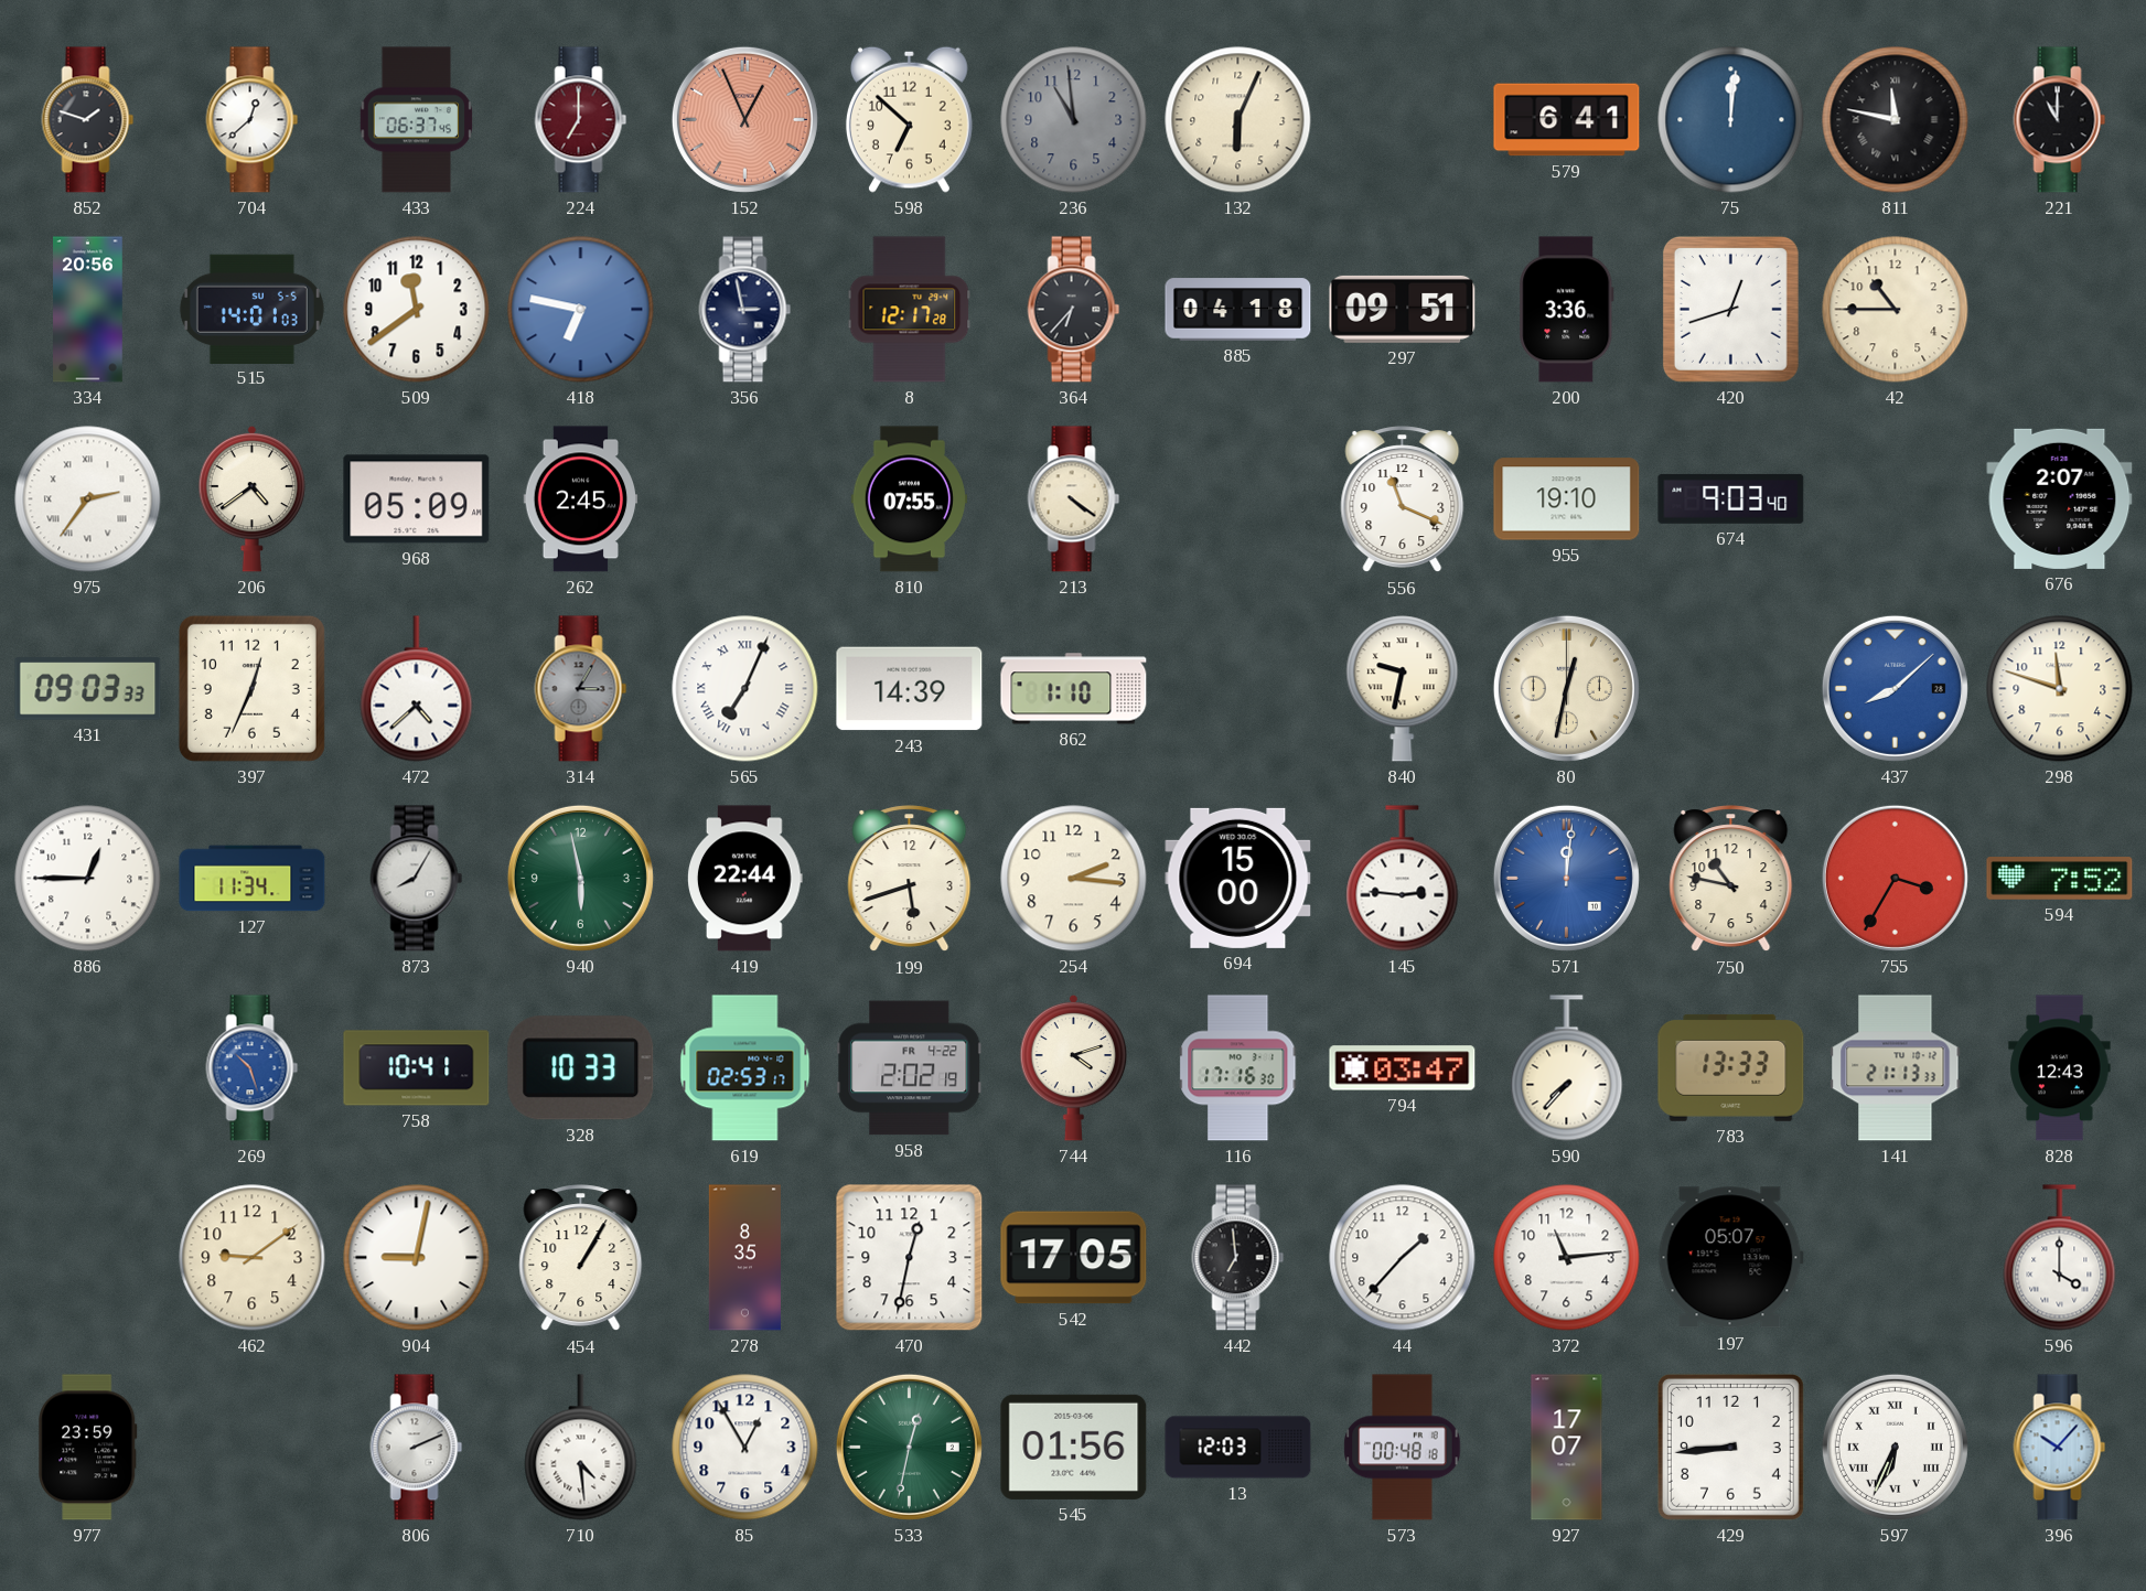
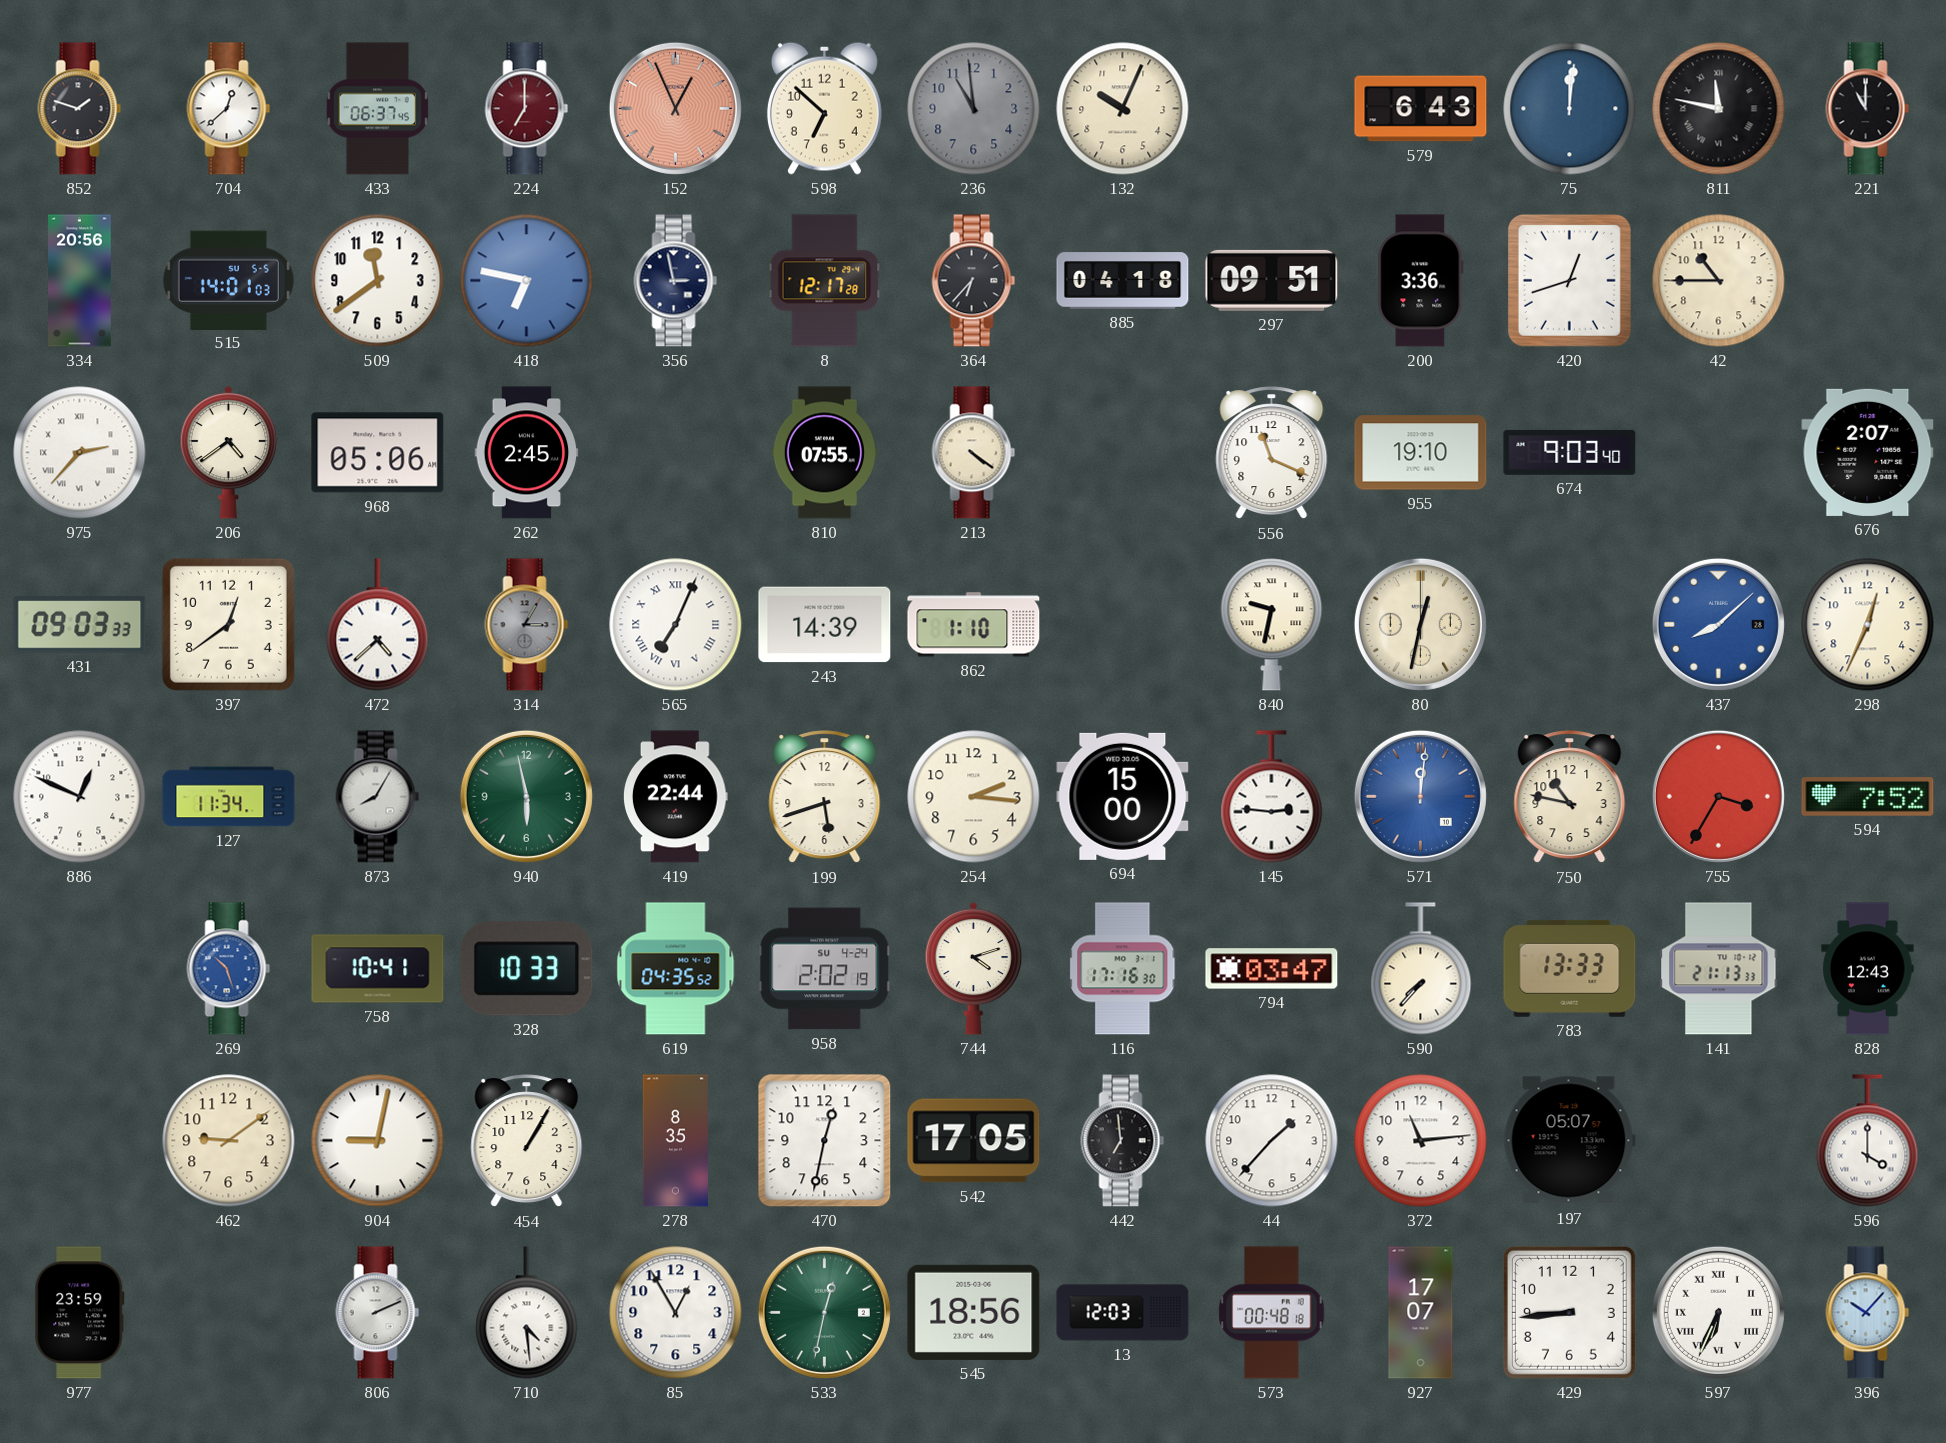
132: 6:04 -> 10:04 (1123, 109)
579: 6:41 -> 6:43 (1421, 109)
975: 2:36 -> 2:37 (80, 453)
968: 05:09 -> 05:06 (378, 453)
397: 12:34 -> 12:39 (228, 624)
298: 11:48 -> 12:34 (1868, 625)
886: 12:45 -> 12:49 (80, 797)
619: 02:53 -> 04:35 (676, 969)
958 date: FR 4-22 -> SU 4-24 (825, 969)
545: 01:56 -> 18:56 (974, 1312)
